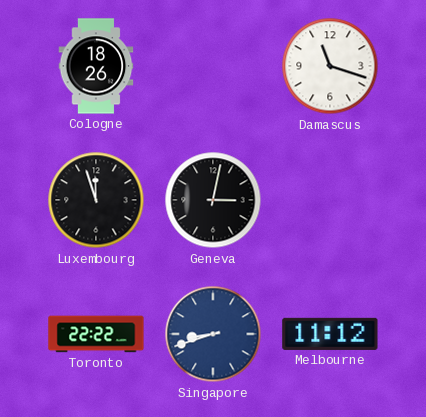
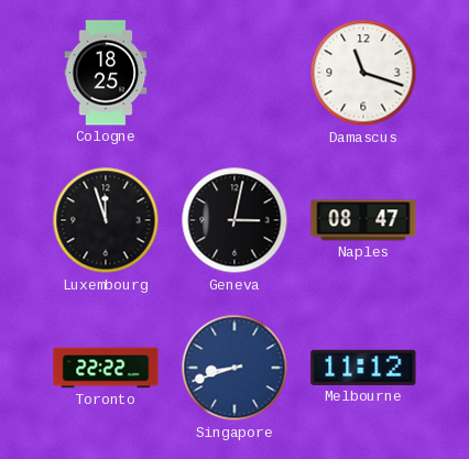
Cologne: 18:26 -> 18:25 (106, 73)
Naples: none -> 08:47 (363, 220)
